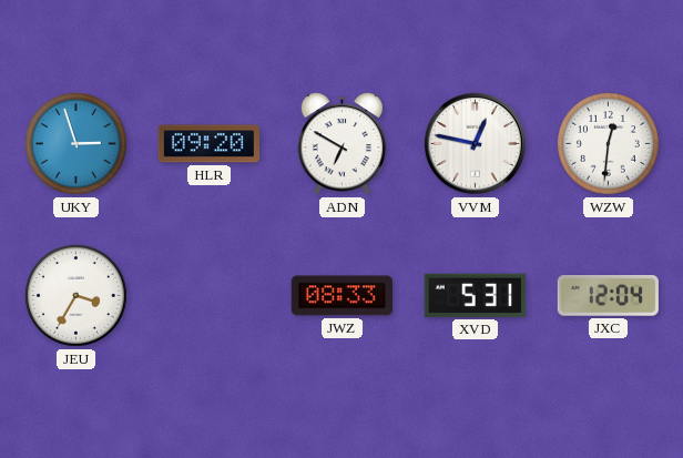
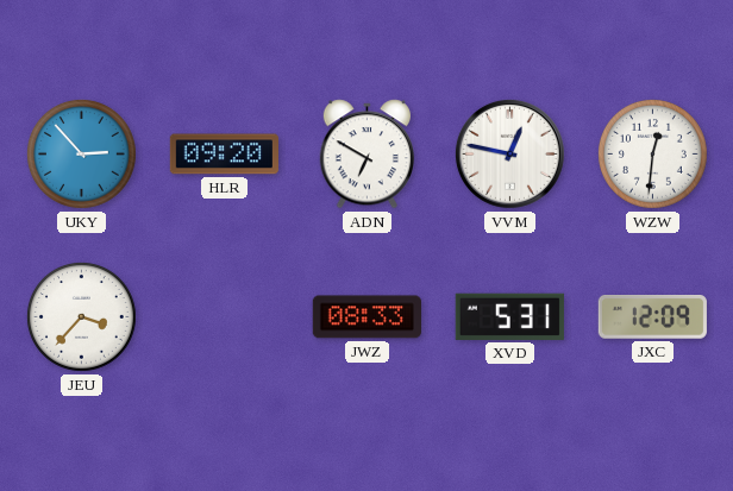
UKY: 2:57 -> 2:53 (81, 155)
JEU: 3:35 -> 3:37 (81, 317)
JXC: 12:04 -> 12:09 (652, 317)
